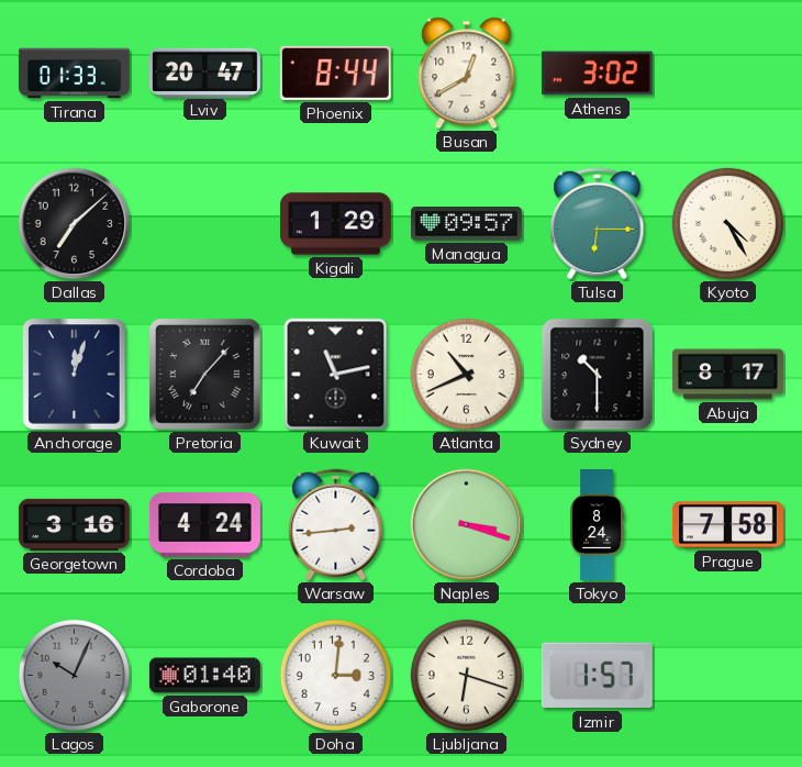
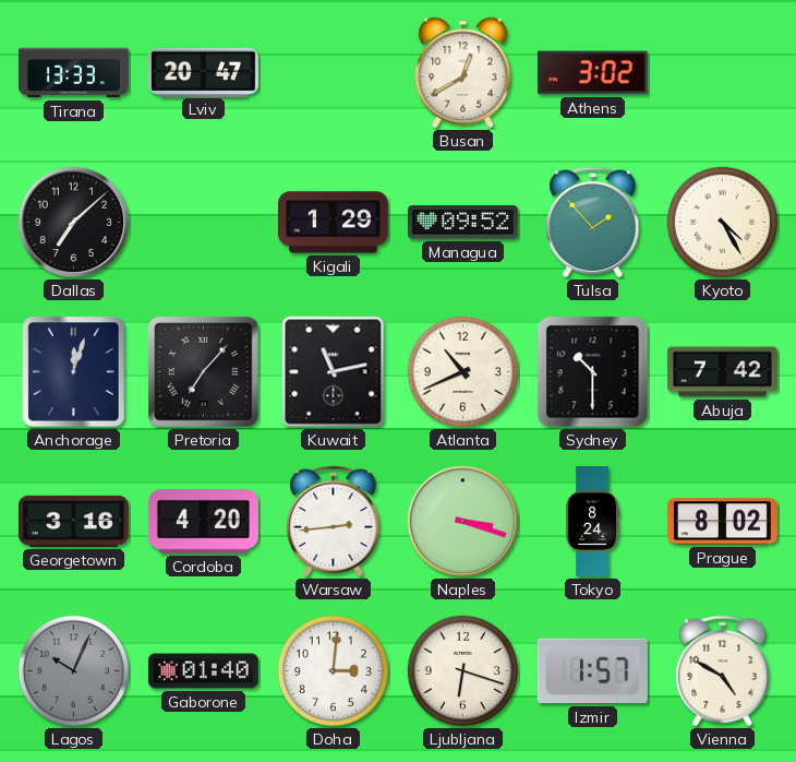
Tirana: 01:33 -> 13:33 (73, 73)
Phoenix: 8:44 -> none (335, 73)
Managua: 09:57 -> 09:52 (462, 223)
Tulsa: 6:15 -> 1:53 (593, 223)
Abuja: 8:17 -> 7:42 (722, 372)
Cordoba: 4:24 -> 4:20 (203, 522)
Prague: 7:58 -> 8:02 (722, 522)
Vienna: none -> 4:50 (723, 671)
